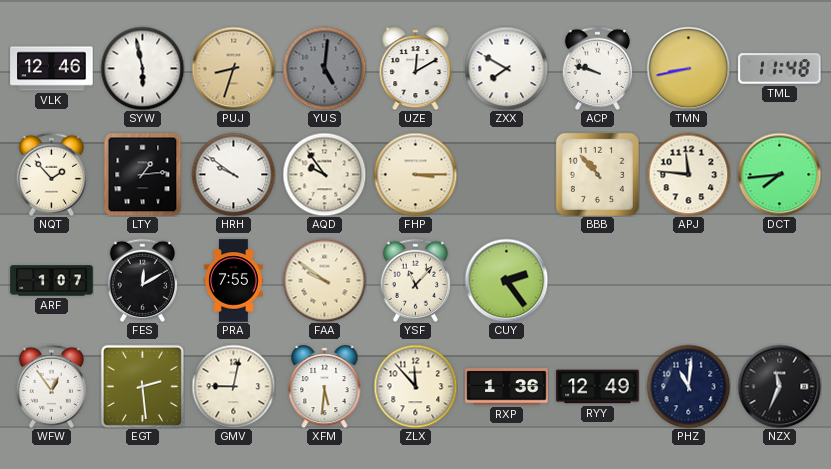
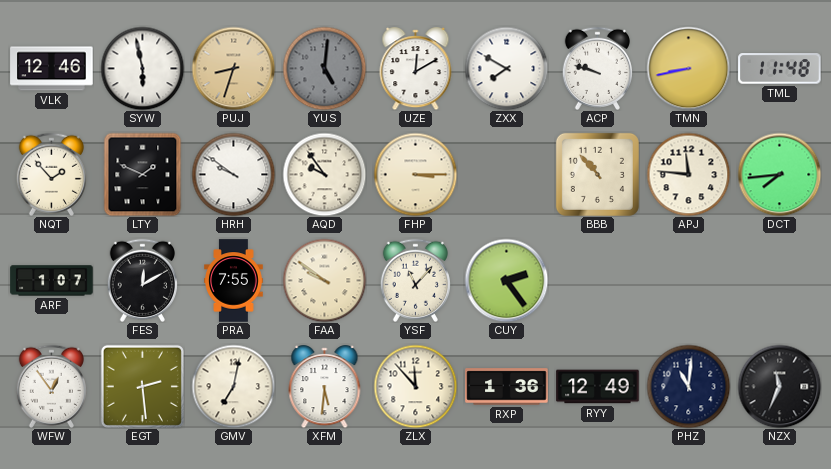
LTY: 1:14 -> 1:49 (143, 174)
GMV: 9:02 -> 7:02 (233, 386)
